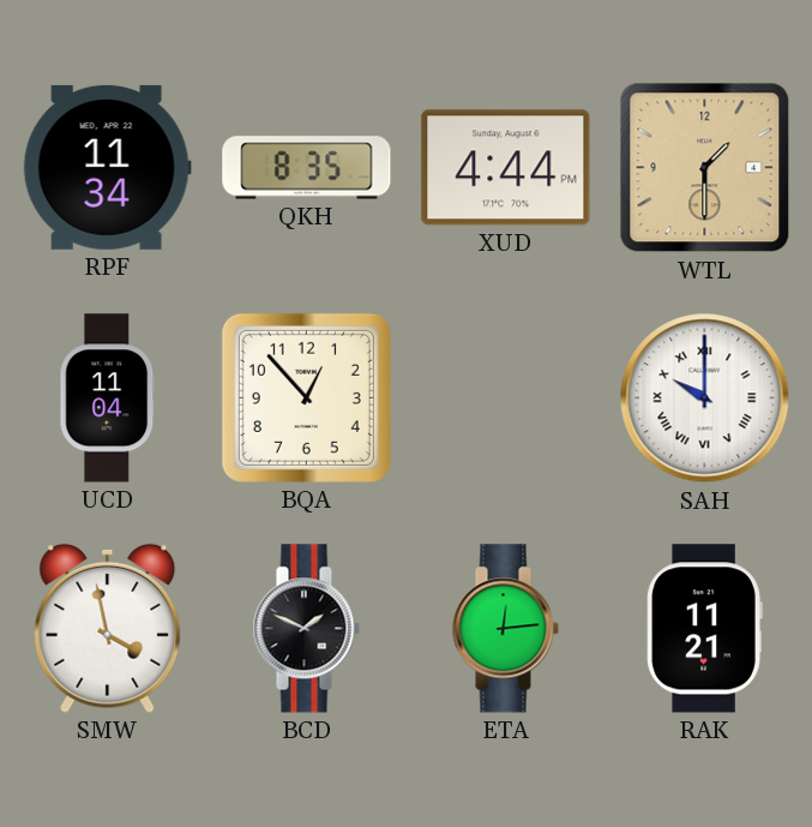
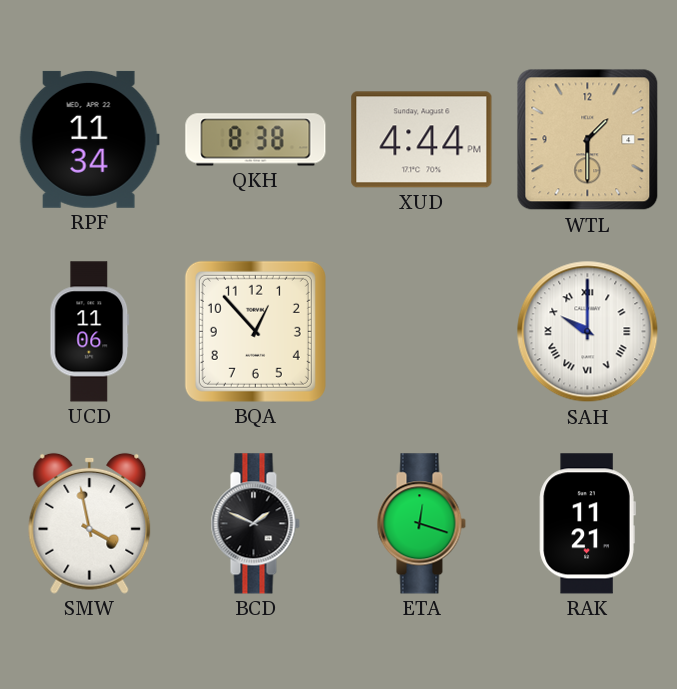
QKH: 8:35 -> 8:38 (256, 140)
UCD: 11:04 -> 11:06 (90, 332)
ETA: 12:14 -> 12:18 (421, 524)
